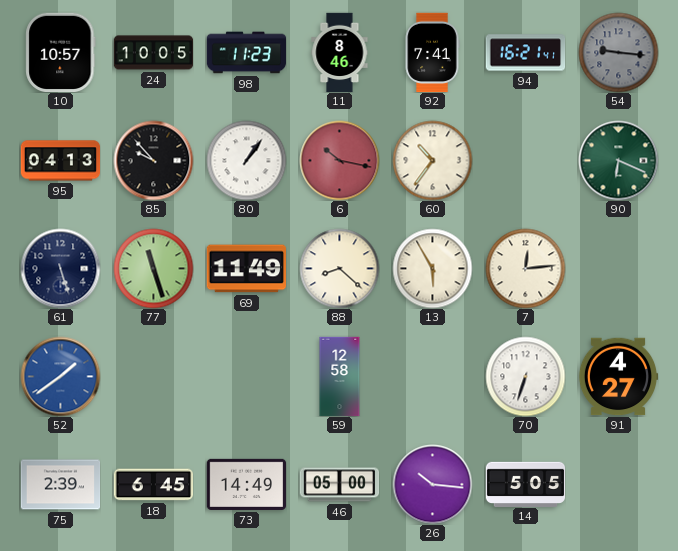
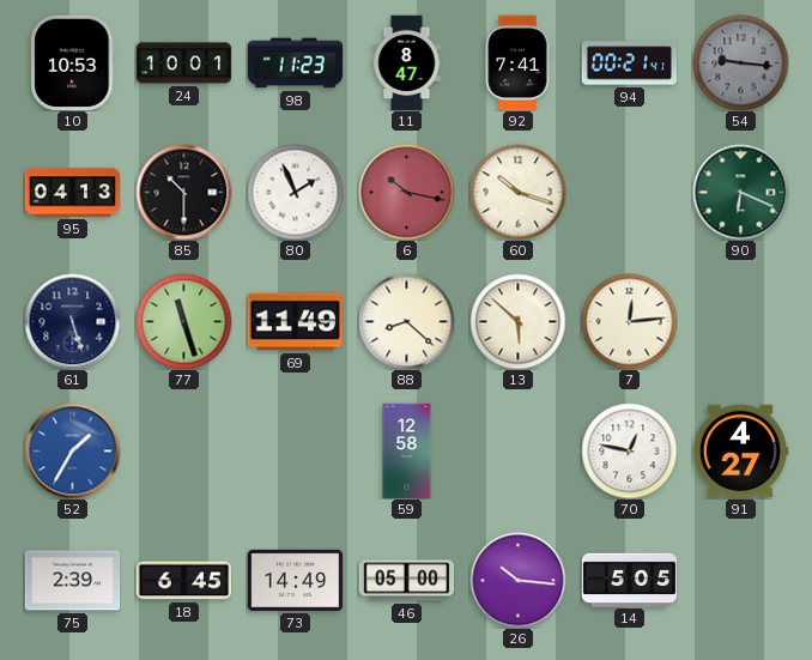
10: 10:57 -> 10:53 (73, 62)
24: 10:05 -> 10:01 (183, 63)
11: 8:46 -> 8:47 (407, 62)
94: 16:21 -> 00:21 (629, 63)
85: 9:53 -> 10:30 (183, 192)
80: 1:06 -> 1:56 (295, 192)
60: 10:36 -> 10:18 (517, 192)
13: 5:55 -> 5:52 (517, 321)
52: 1:39 -> 1:35 (72, 450)
70: 6:33 -> 12:47 (629, 450)
